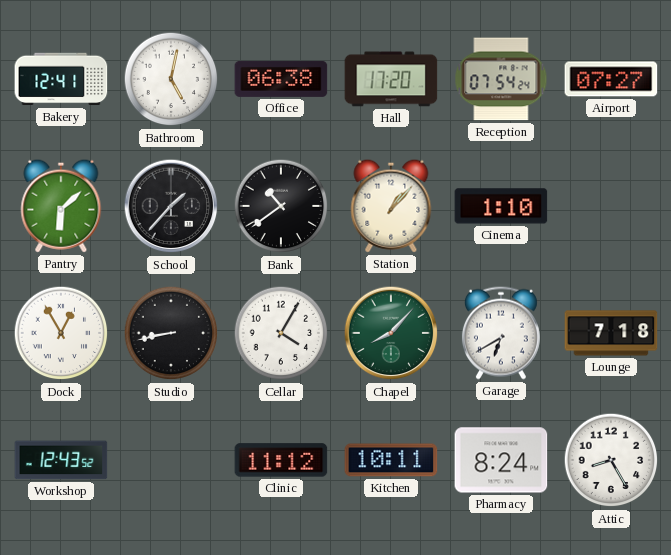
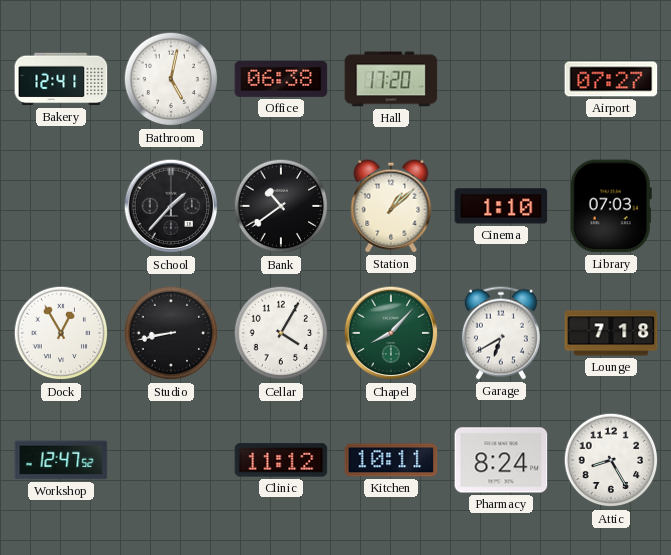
Reception: 07:54 -> none (501, 79)
Pantry: 6:08 -> none (61, 206)
Station: 1:07 -> 1:08 (391, 206)
Library: none -> 07:03 (611, 206)
Workshop: 12:43 -> 12:47 (61, 460)
